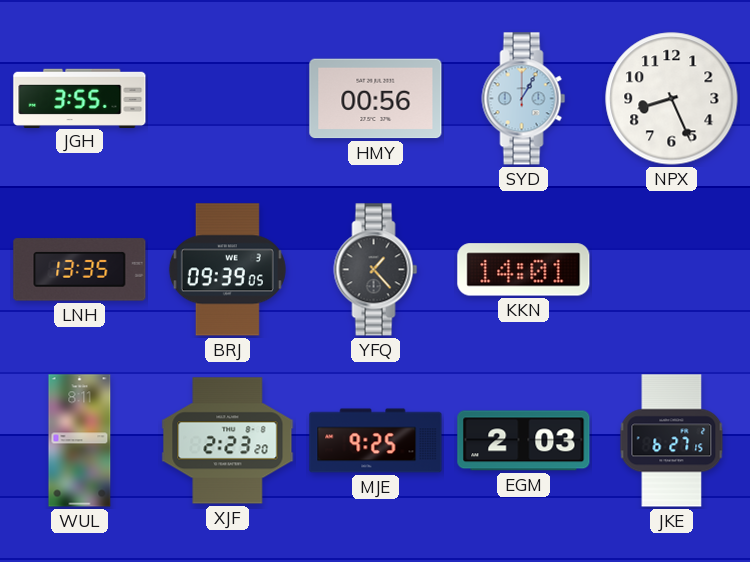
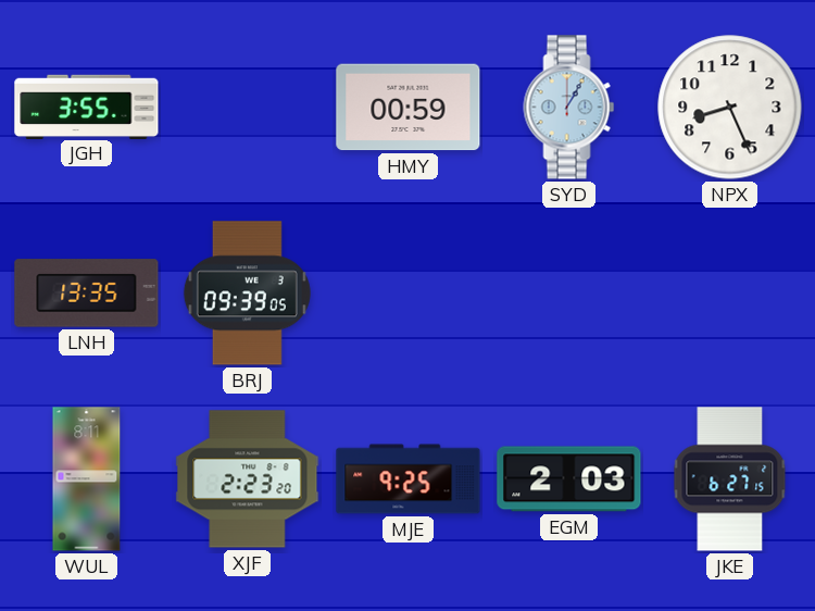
HMY: 00:56 -> 00:59 (409, 108)
YFQ: 1:23 -> none (376, 270)
KKN: 14:01 -> none (524, 270)
